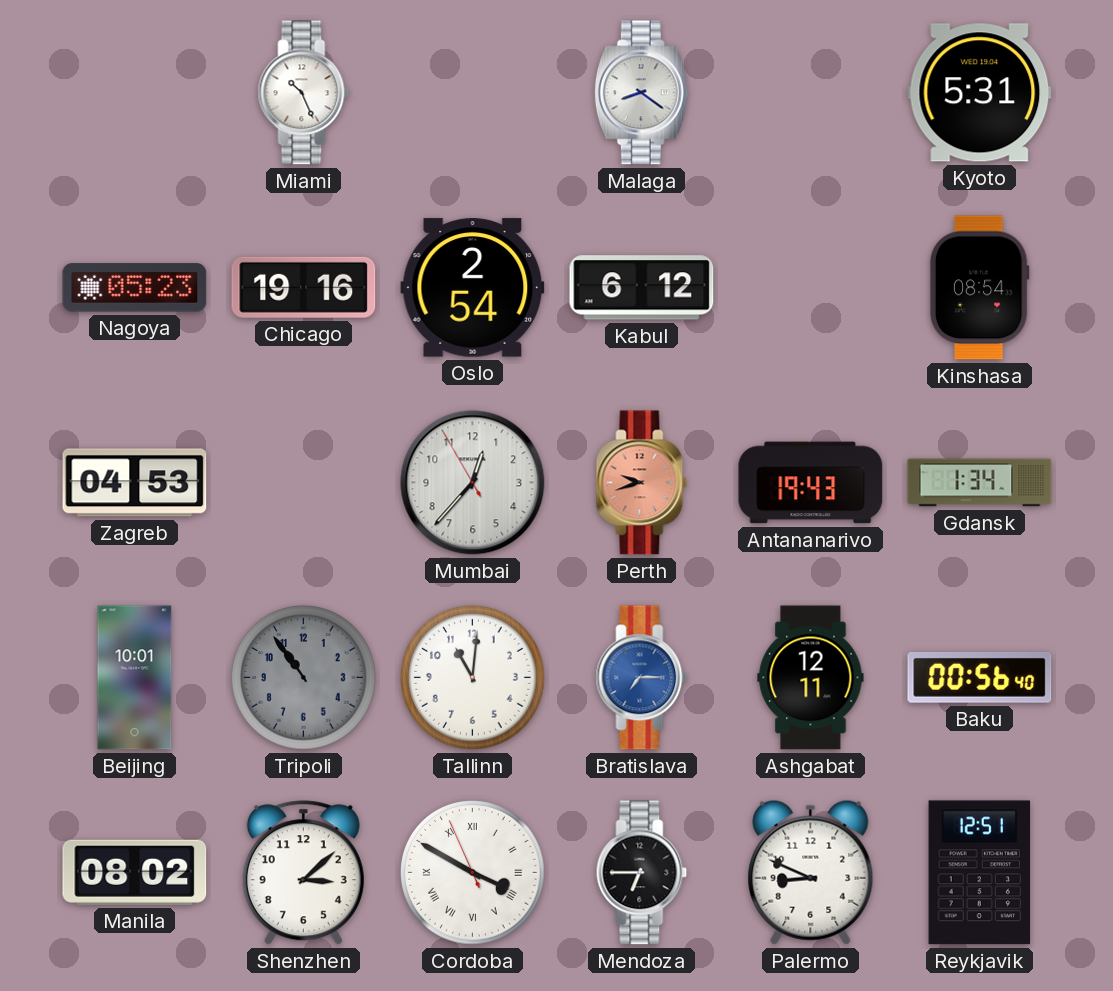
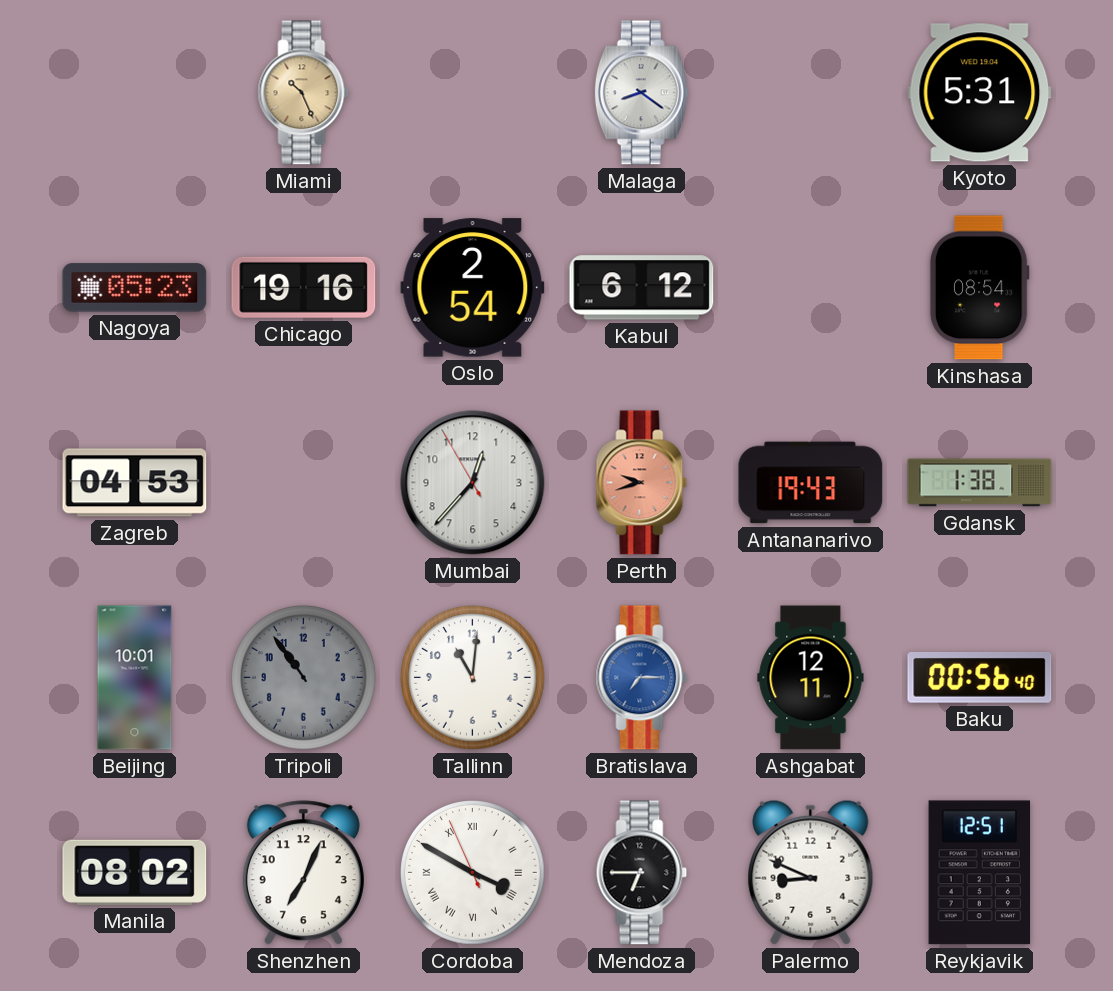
Miami dial: white -> champagne (304, 93)
Gdansk: 1:34 -> 1:38 (980, 483)
Shenzhen: 3:08 -> 7:04 (303, 873)
